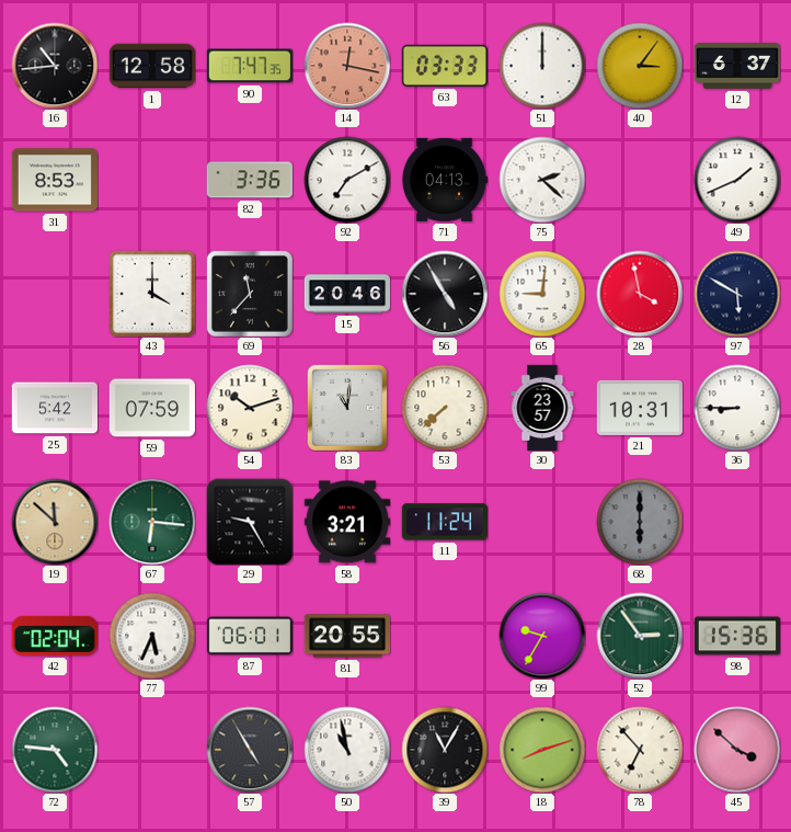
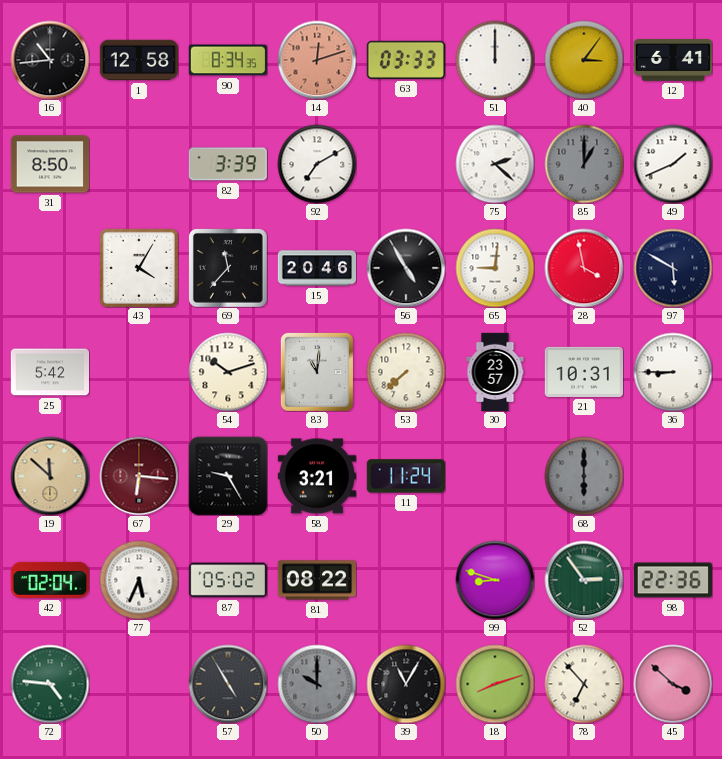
90: 7:47 -> 8:34 (228, 60)
14: 12:17 -> 12:12 (317, 60)
12: 6:37 -> 6:41 (672, 60)
31: 8:53 -> 8:50 (49, 164)
82: 3:36 -> 3:39 (228, 164)
71: 04:13 -> none (445, 180)
85: none -> 1:00 (584, 164)
43: 4:00 -> 4:05 (139, 268)
59: 07:59 -> none (151, 408)
67 dial: green -> burgundy (139, 476)
87: 06:01 -> 05:02 (227, 580)
81: 20:55 -> 08:22 (316, 580)
99: 9:35 -> 8:48 (495, 580)
98: 15:36 -> 22:36 (672, 580)
50: 10:58 -> 10:00 (317, 684)
50 dial: white -> grey (317, 684)
